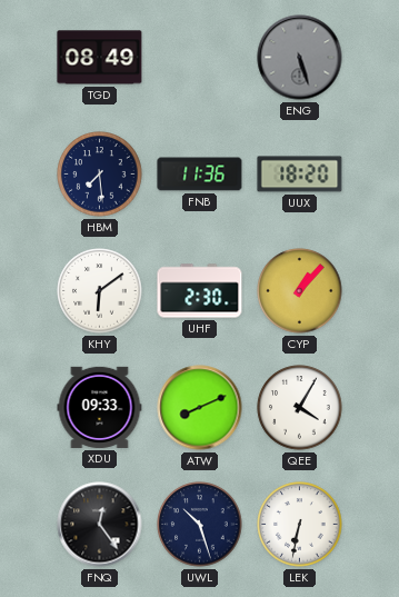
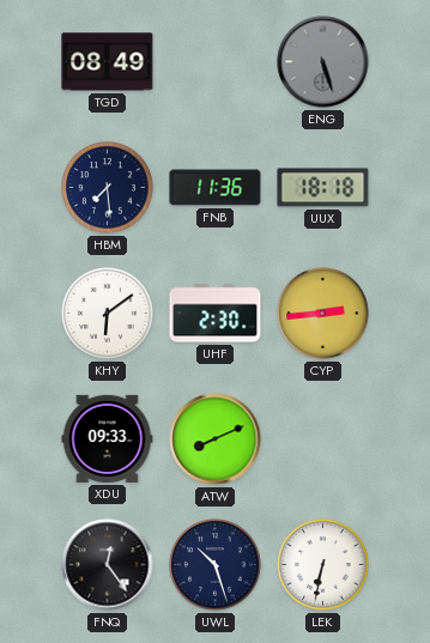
UUX: 18:20 -> 18:18 (323, 188)
CYP: 1:07 -> 2:44 (323, 314)
QEE: 4:05 -> none (300, 408)
